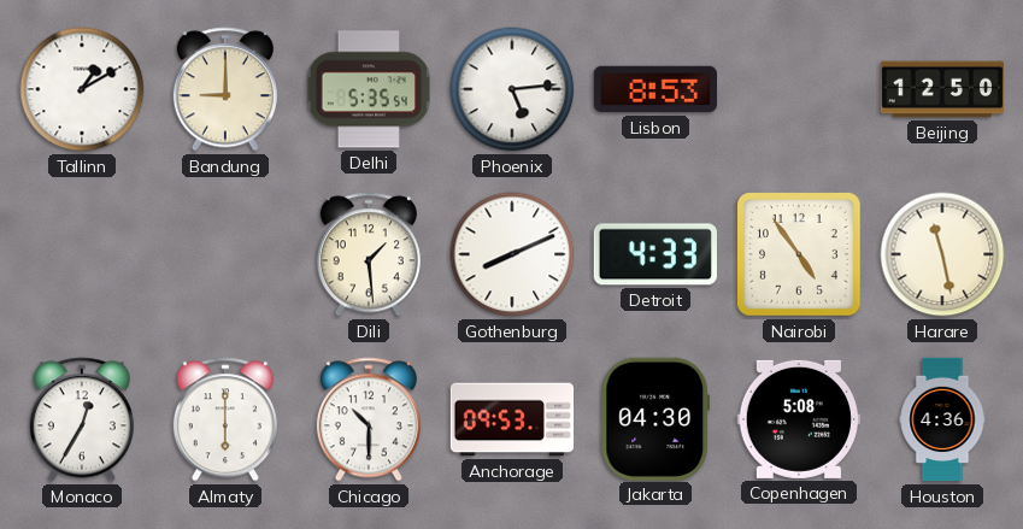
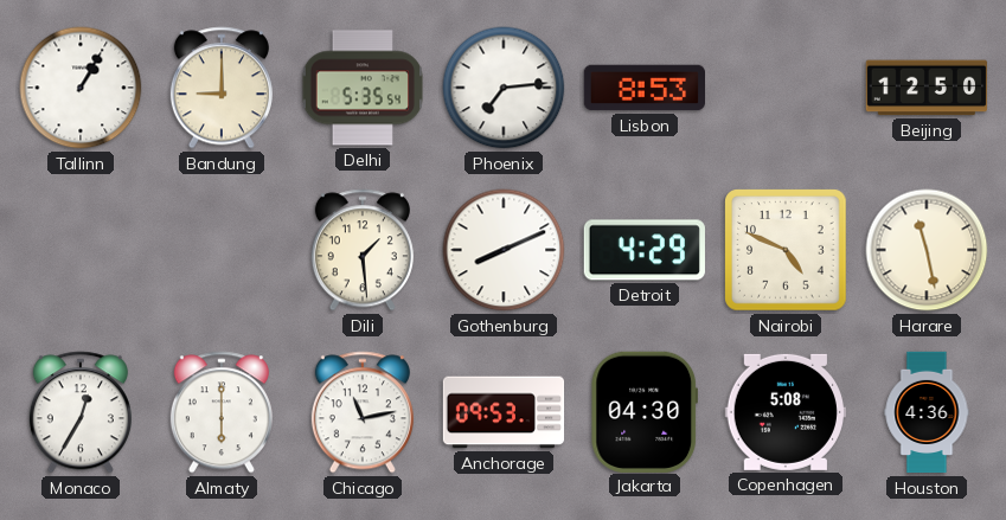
Tallinn: 1:10 -> 1:05 (81, 88)
Phoenix: 5:14 -> 7:14 (504, 88)
Detroit: 4:33 -> 4:29 (645, 250)
Nairobi: 4:54 -> 4:49 (786, 250)
Chicago: 10:30 -> 11:13 (363, 412)
